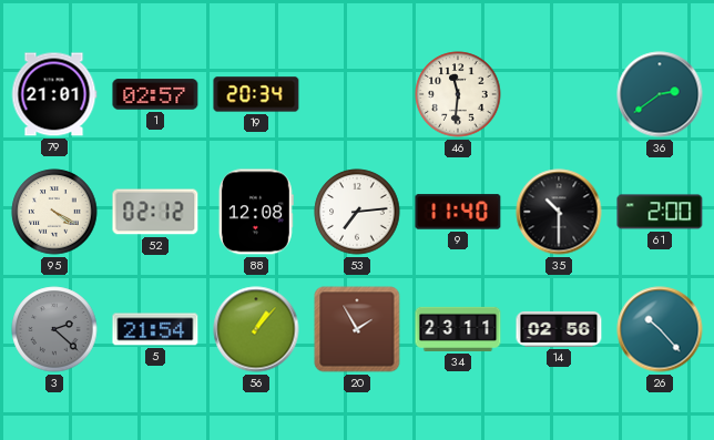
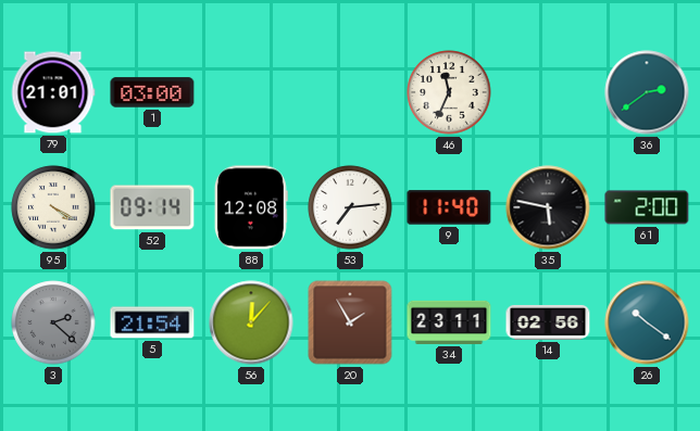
1: 02:57 -> 03:00 (152, 92)
19: 20:34 -> none (256, 94)
46: 11:31 -> 11:34 (449, 92)
52: 02:12 -> 09:14 (152, 207)
35: 10:30 -> 5:47 (548, 207)
56: 1:07 -> 12:07 (251, 322)
26: 10:23 -> 10:21 (647, 322)
